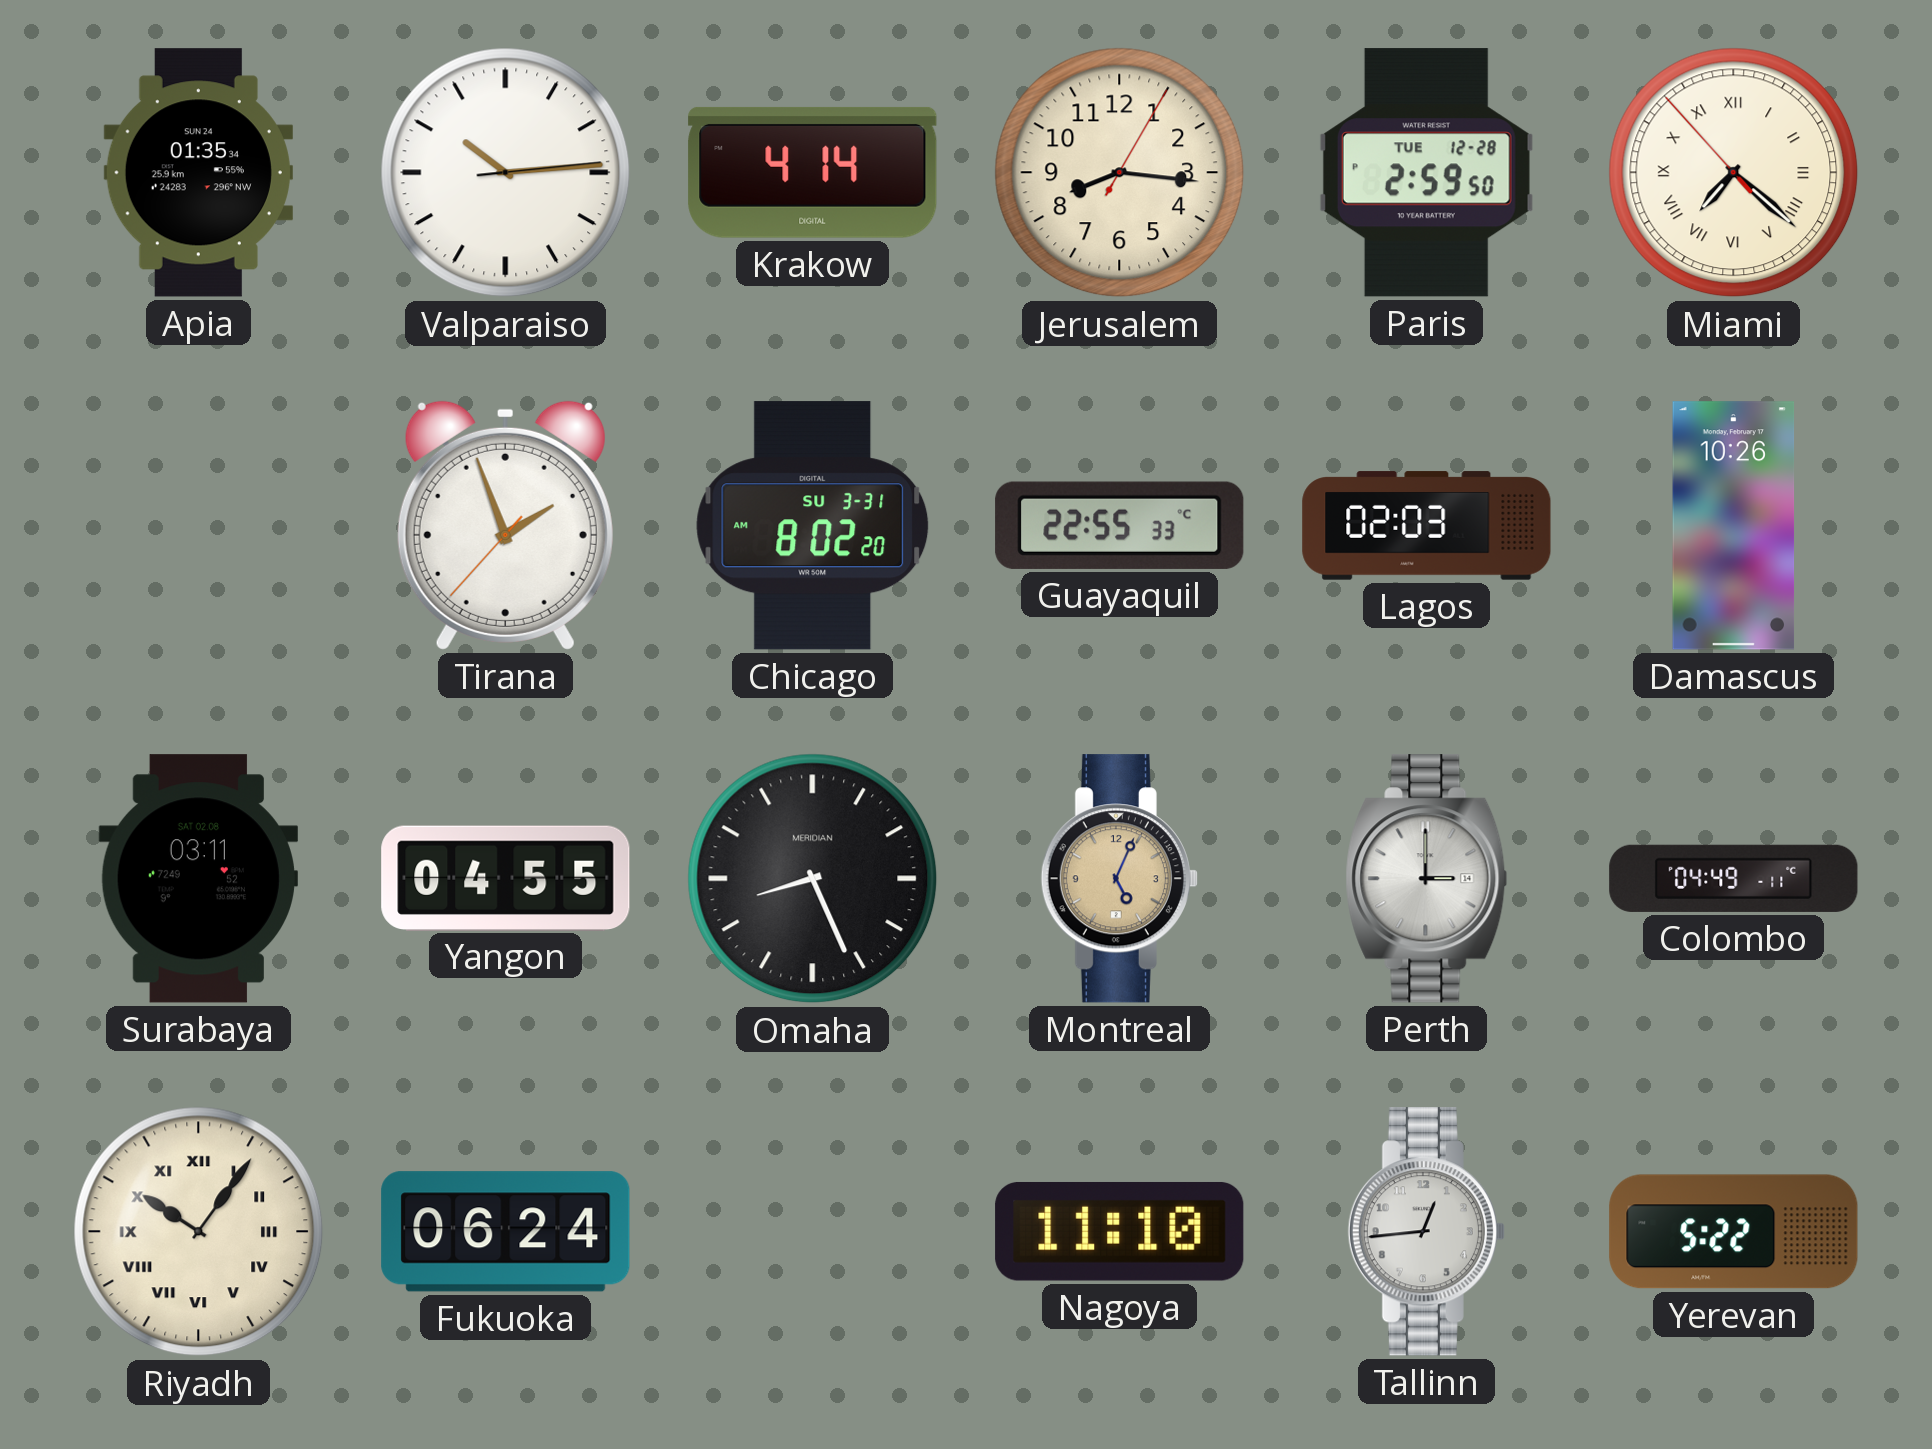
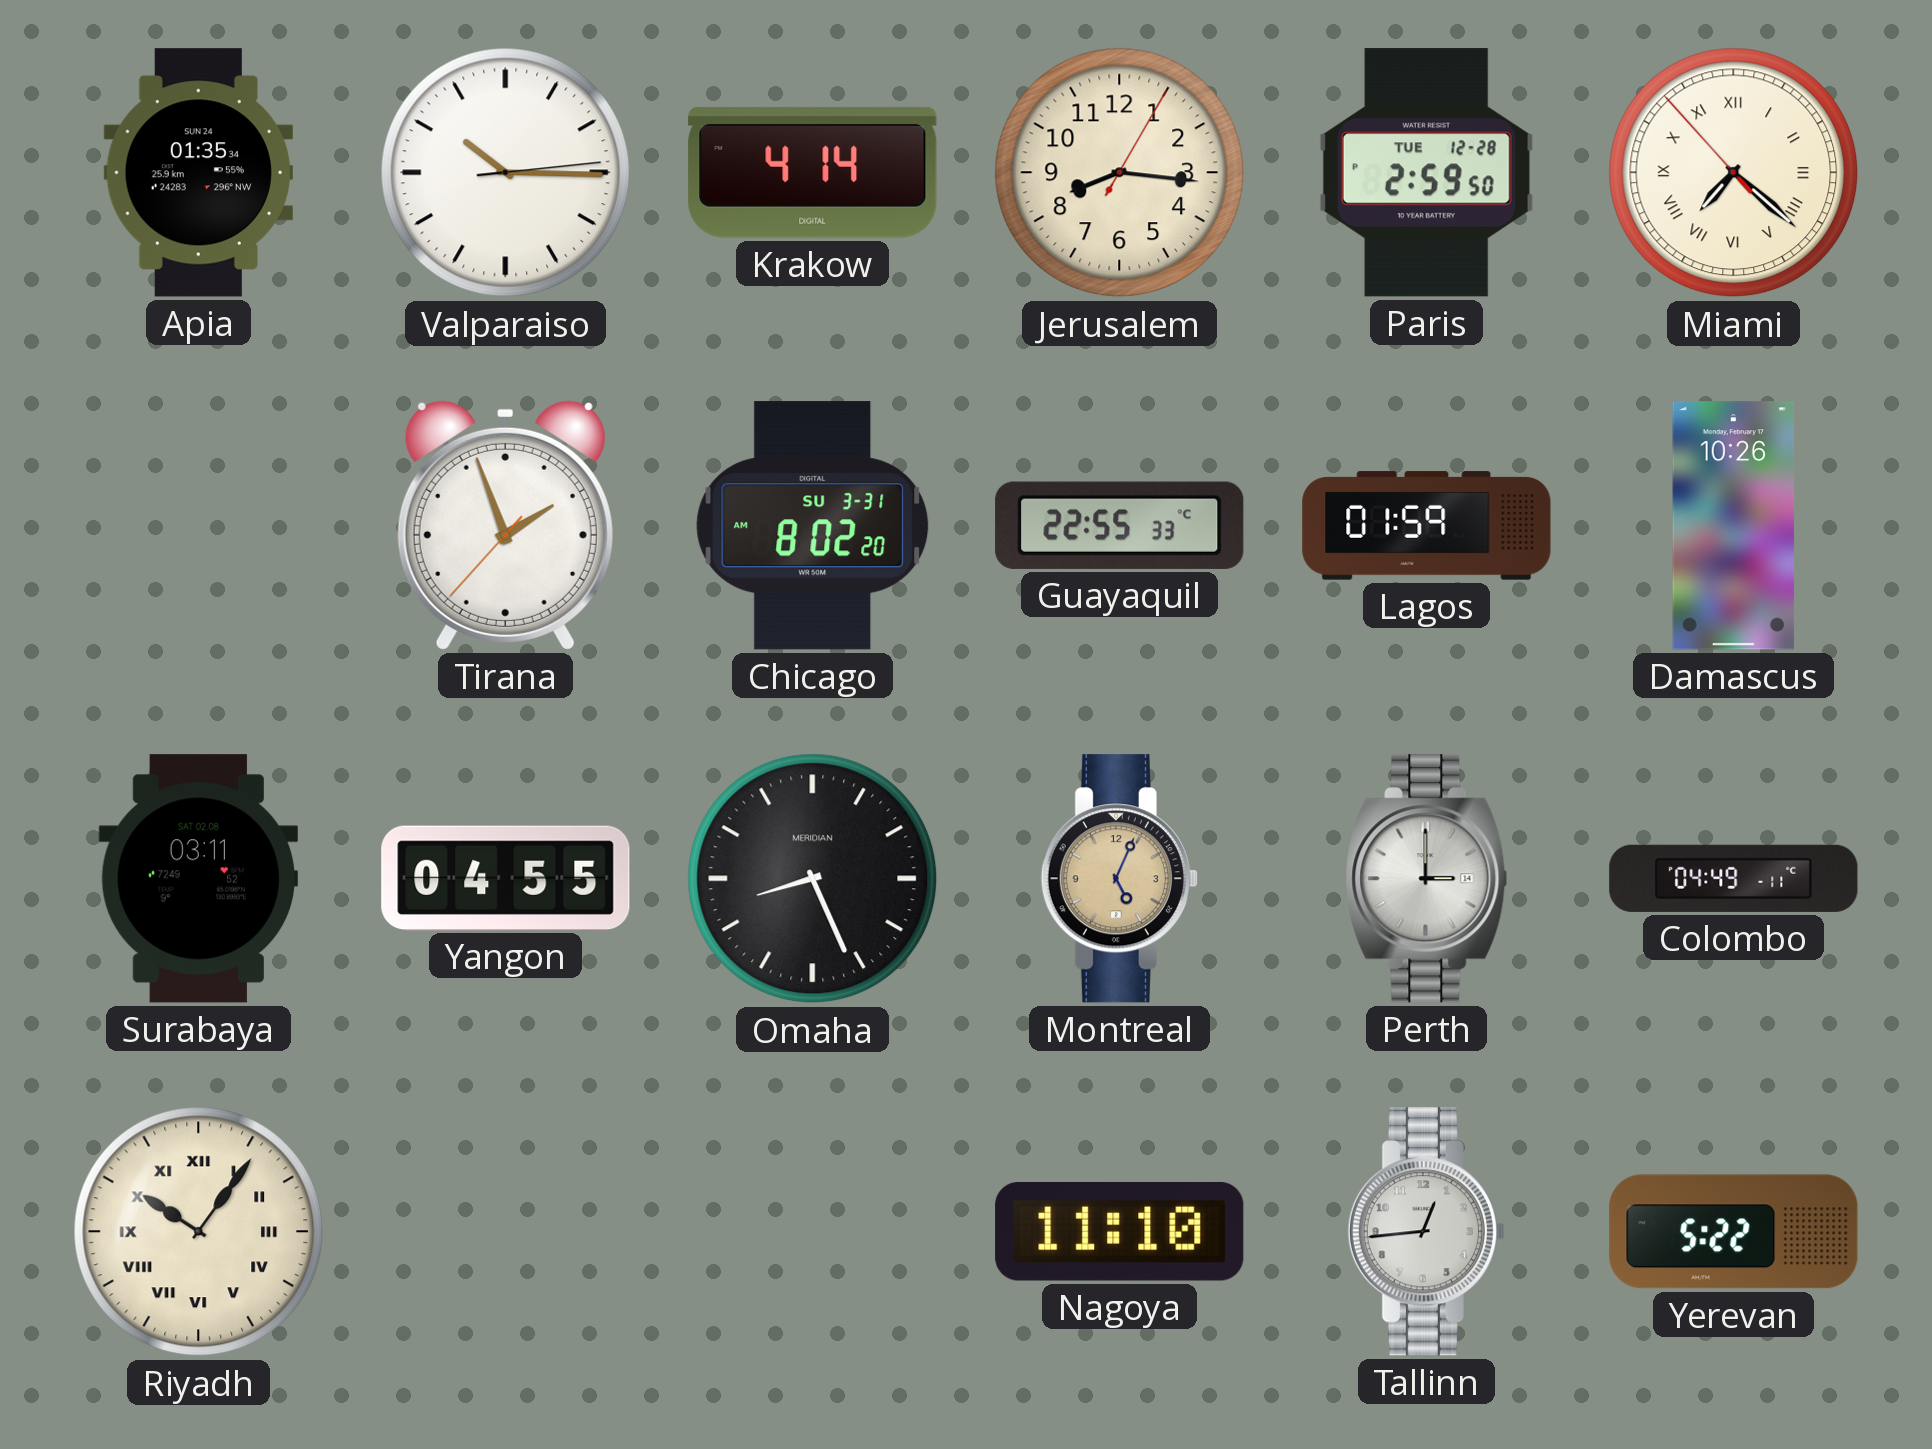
Valparaiso: 10:14 -> 10:15 (506, 173)
Lagos: 02:03 -> 01:59 (1427, 526)
Fukuoka: 06:24 -> none (506, 1232)
